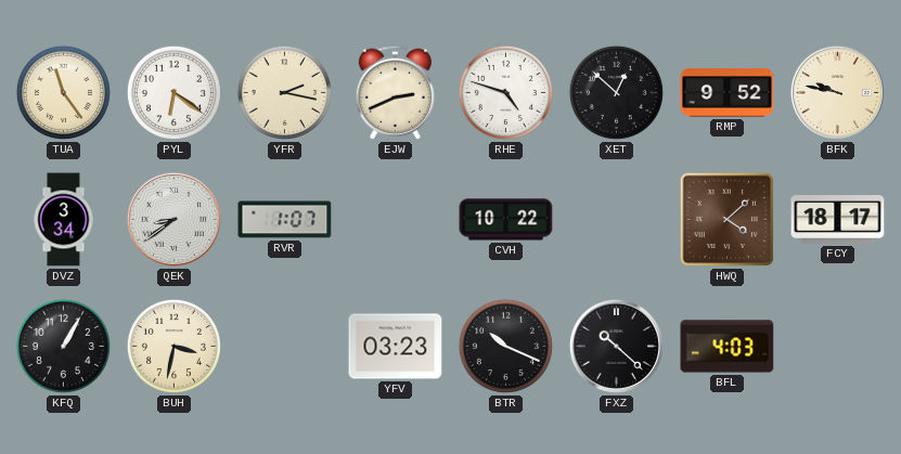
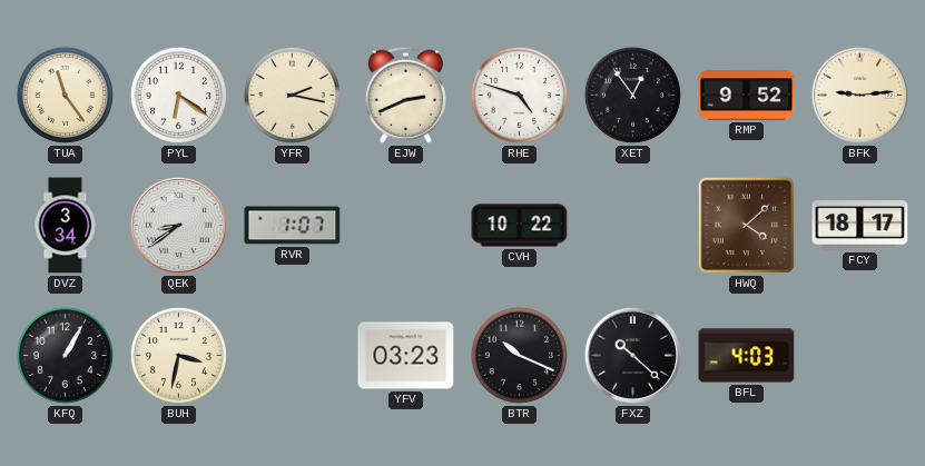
XET: 12:52 -> 12:54 (632, 95)
BFK: 9:47 -> 9:14 (859, 95)
